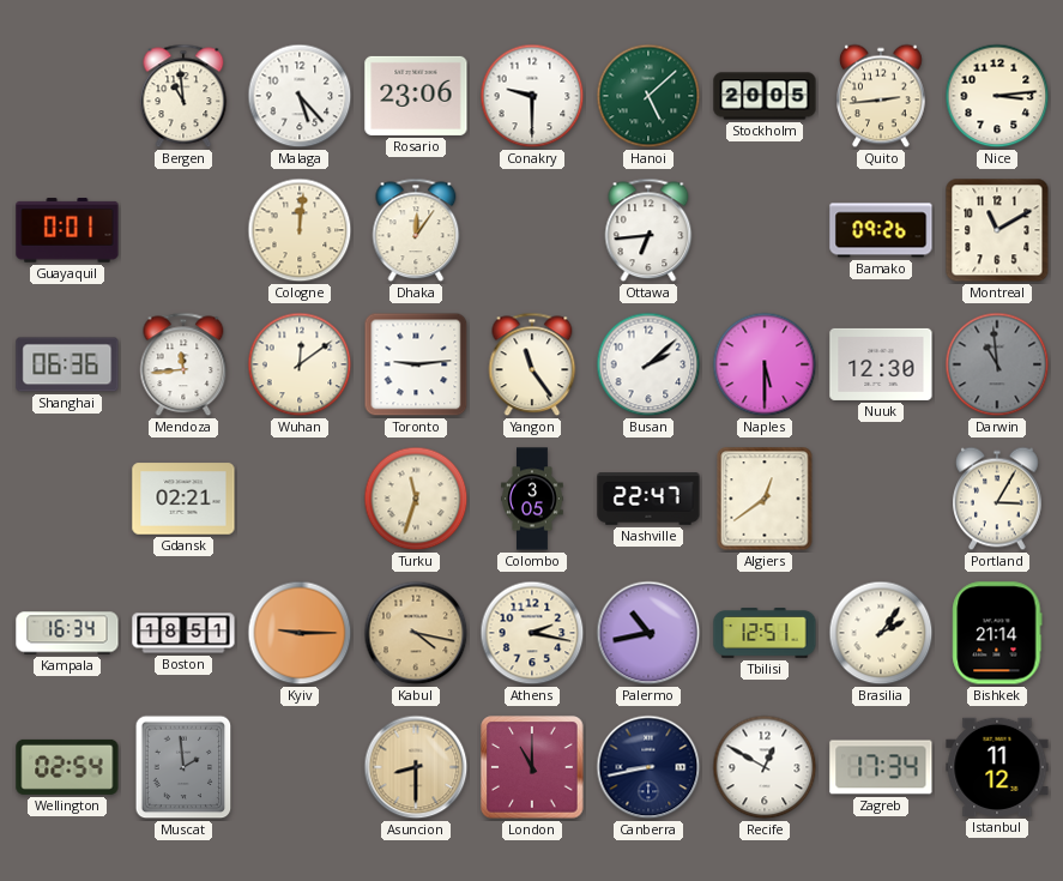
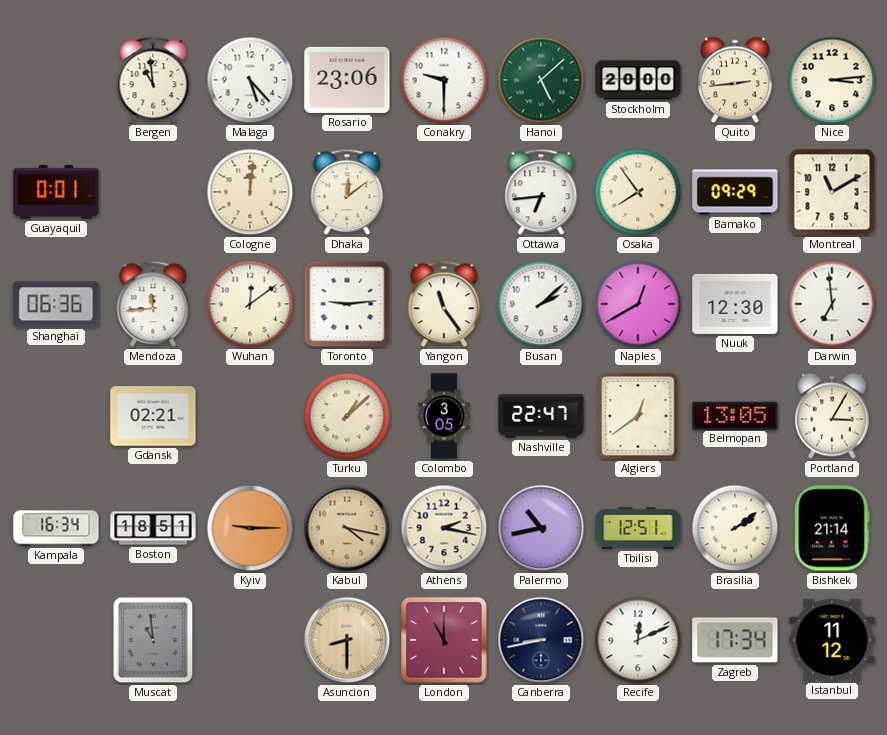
Stockholm: 20:05 -> 20:00 (638, 80)
Dhaka: 12:06 -> 12:09 (347, 192)
Osaka: none -> 7:54 (638, 192)
Bamako: 09:26 -> 09:29 (735, 192)
Naples: 5:30 -> 12:40 (638, 304)
Darwin: 10:59 -> 6:59 (832, 304)
Darwin dial: grey -> white (832, 304)
Turku: 11:33 -> 1:08 (347, 416)
Belmopan: none -> 13:05 (735, 415)
Brasilia: 2:06 -> 2:09 (735, 528)
Wellington: 02:54 -> none (67, 767)
Muscat: 1:59 -> 10:59 (153, 640)
Recife: 12:50 -> 12:11 (638, 640)
